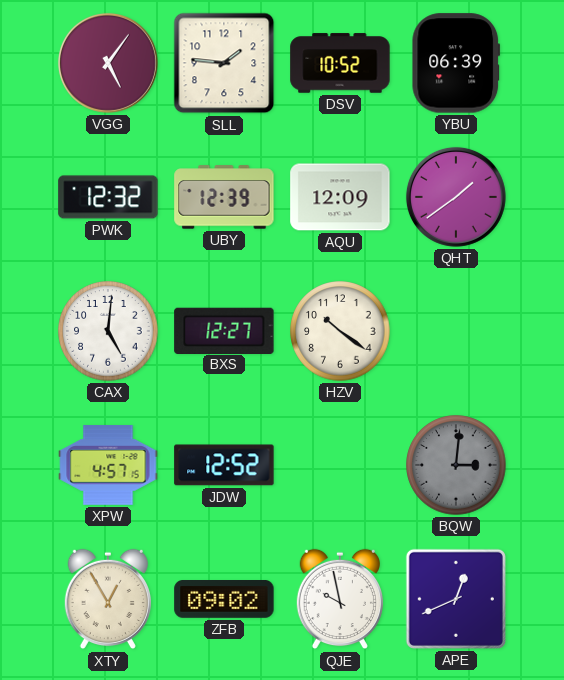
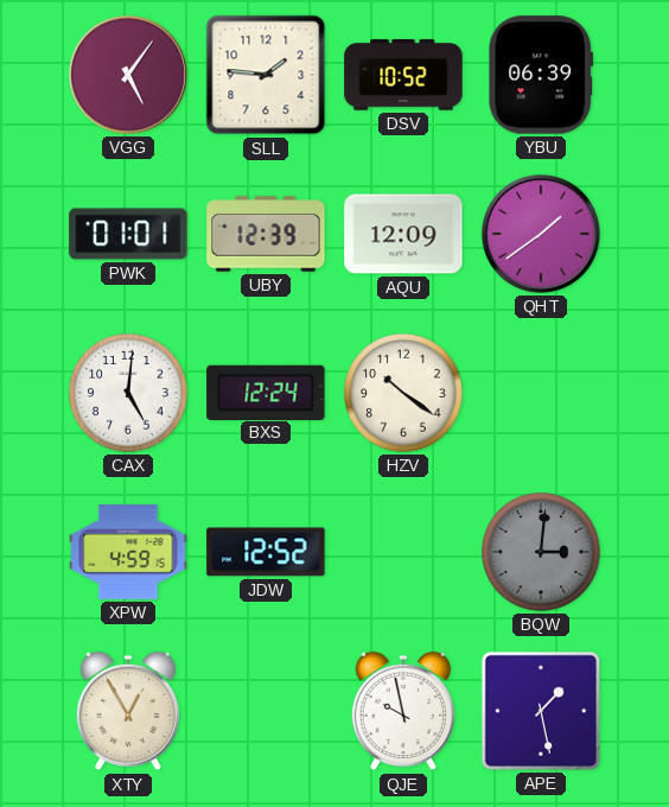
PWK: 12:32 -> 01:01 (128, 234)
BXS: 12:27 -> 12:24 (266, 392)
XPW: 4:57 -> 4:59 (128, 552)
ZFB: 09:02 -> none (224, 600)
APE: 12:41 -> 1:28 (541, 711)
